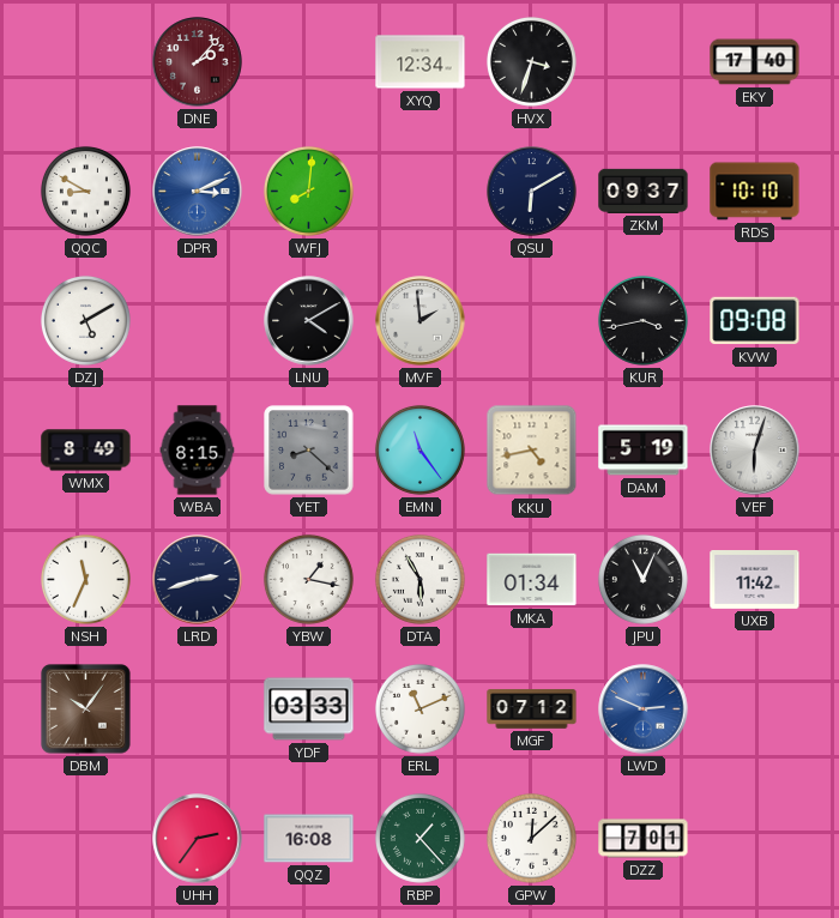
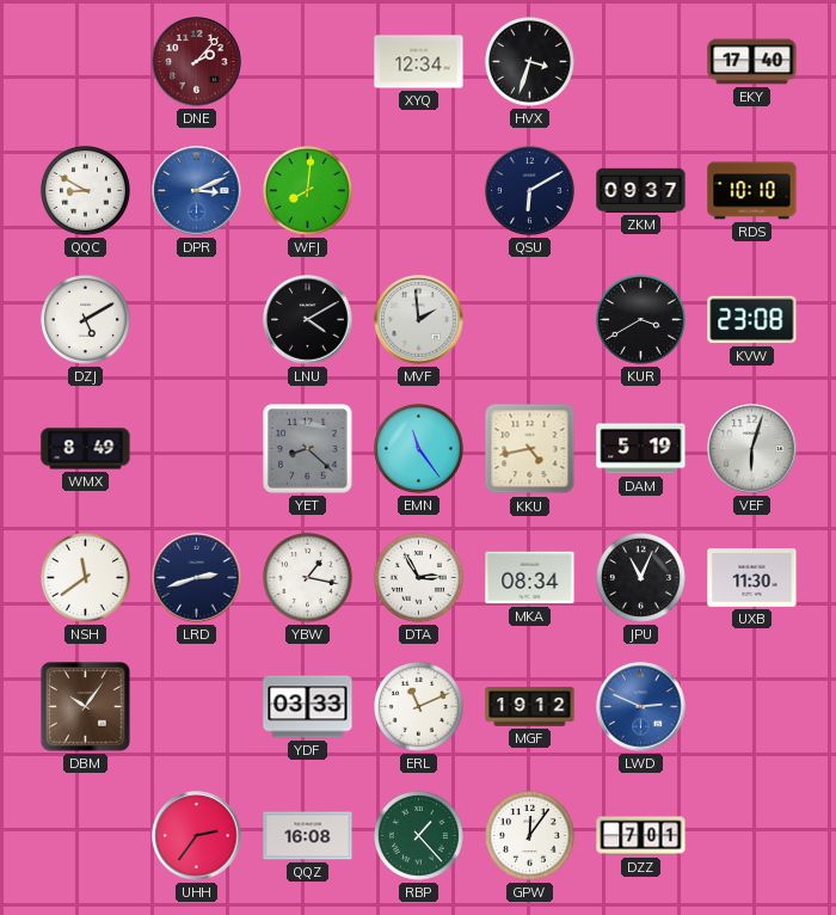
KUR: 3:43 -> 3:40 (640, 319)
KVW: 09:08 -> 23:08 (752, 320)
WBA: 8:15 -> none (198, 451)
NSH: 11:34 -> 11:39 (85, 577)
DTA: 5:55 -> 2:55 (418, 577)
MKA: 01:34 -> 08:34 (530, 578)
UXB: 11:42 -> 11:30 (752, 578)
MGF: 07:12 -> 19:12 (530, 707)
GPW: 12:08 -> 12:06 (529, 835)
